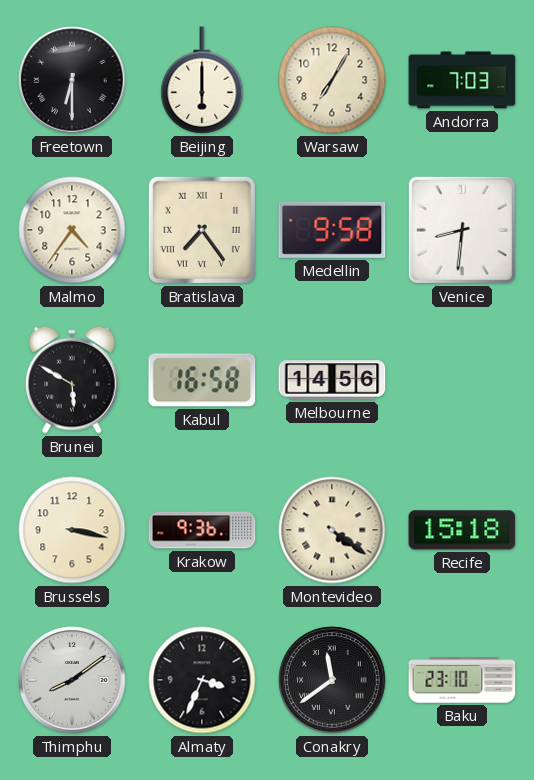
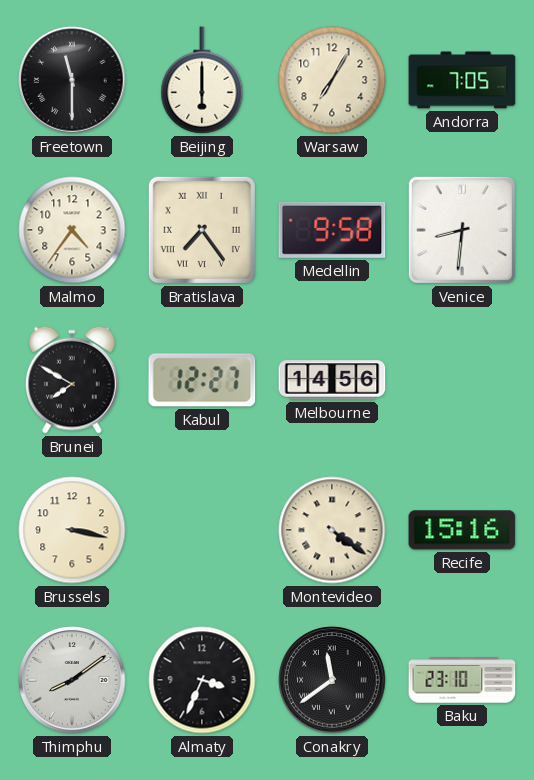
Freetown: 6:30 -> 11:30 (72, 80)
Andorra: 7:03 -> 7:05 (462, 80)
Brunei: 5:50 -> 7:50 (73, 380)
Kabul: 16:58 -> 12:27 (202, 380)
Krakow: 9:36 -> none (202, 530)
Recife: 15:18 -> 15:16 (462, 530)
